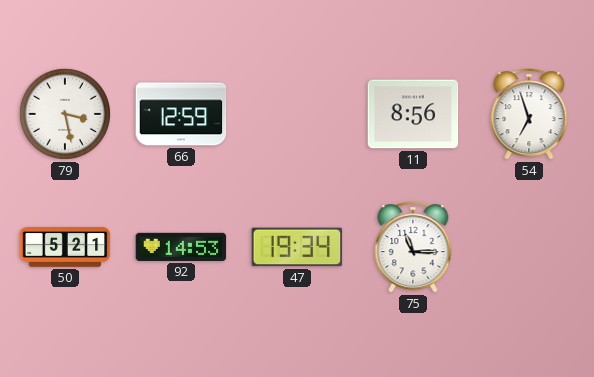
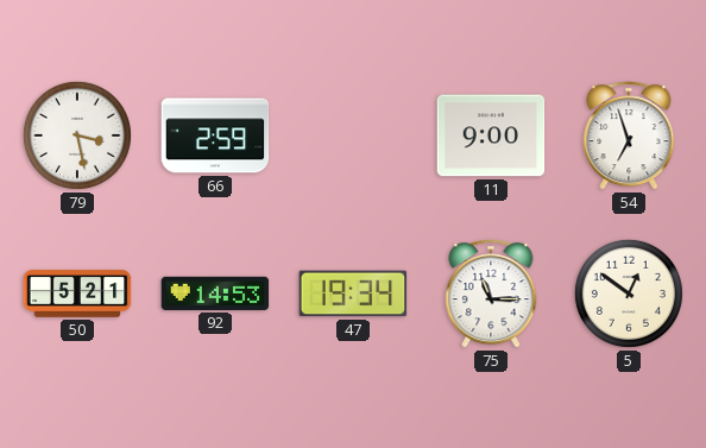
66: 12:59 -> 2:59 (215, 135)
11: 8:56 -> 9:00 (491, 135)
5: none -> 12:51 (629, 294)
